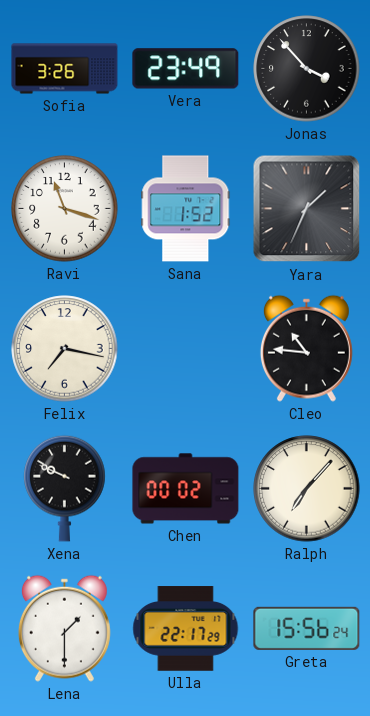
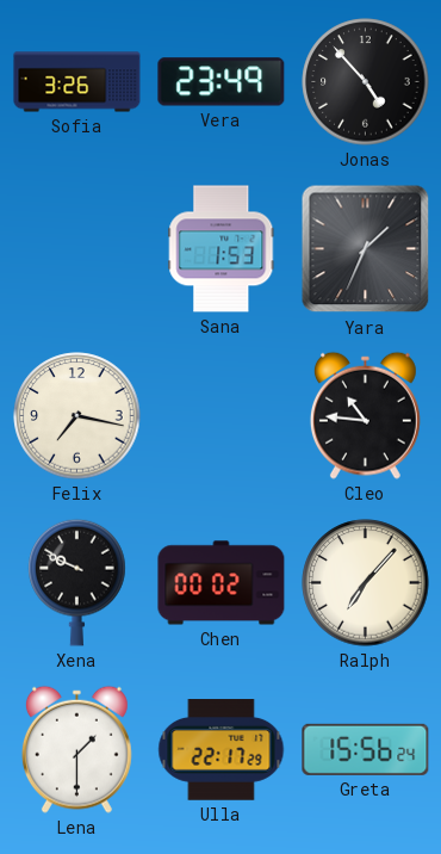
Jonas: 3:53 -> 4:53 (366, 82)
Ravi: 11:18 -> none (65, 209)
Sana: 1:52 -> 1:53 (222, 249)
